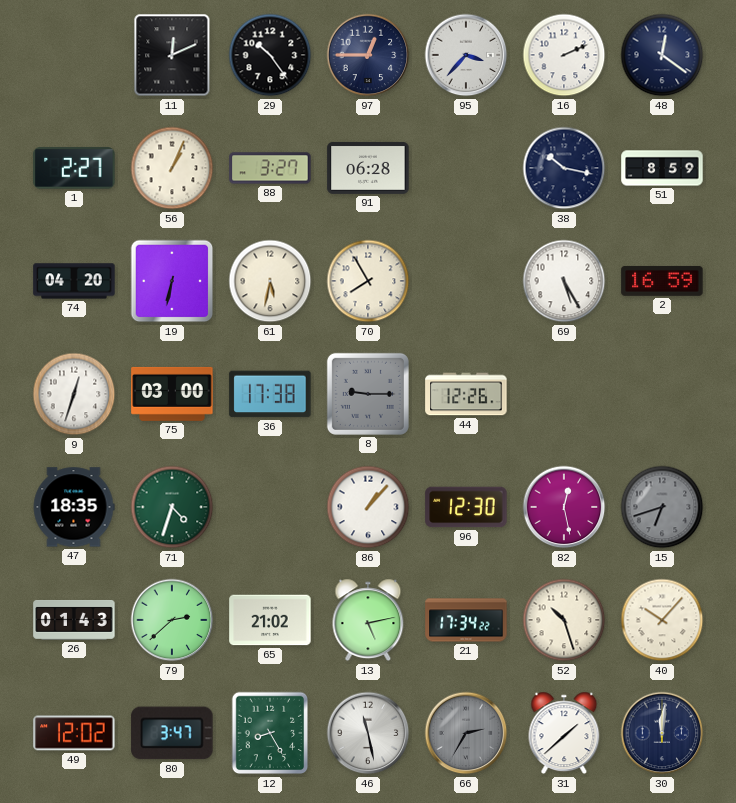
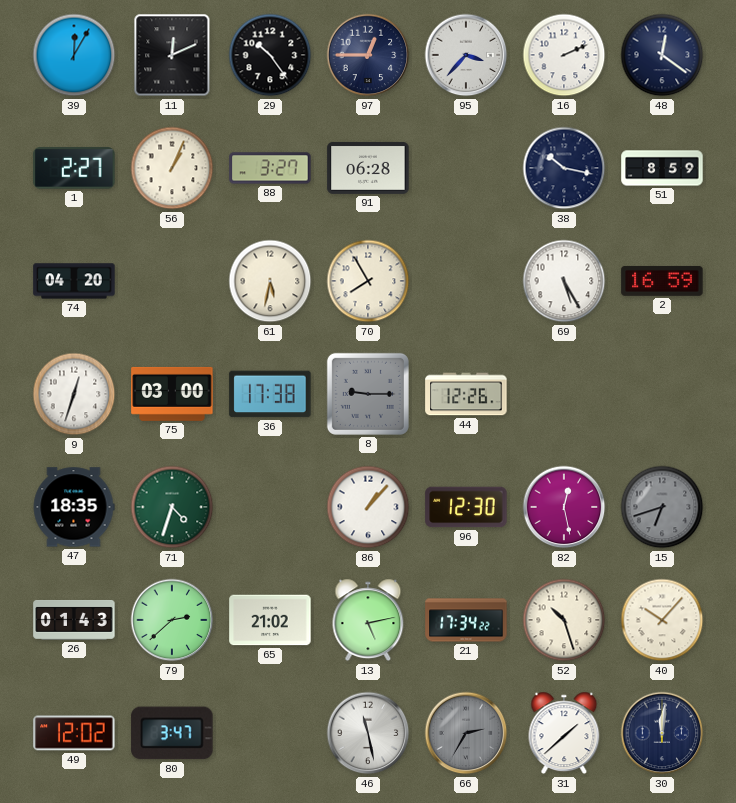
39: none -> 12:05 (74, 55)
19: 6:32 -> none (172, 281)
12: 8:25 -> none (270, 733)
